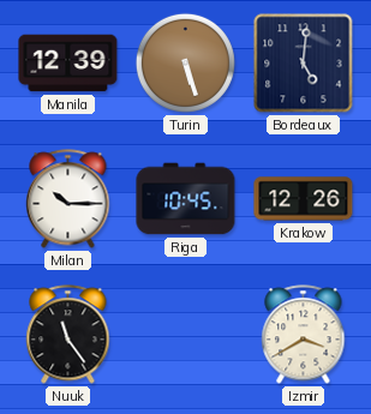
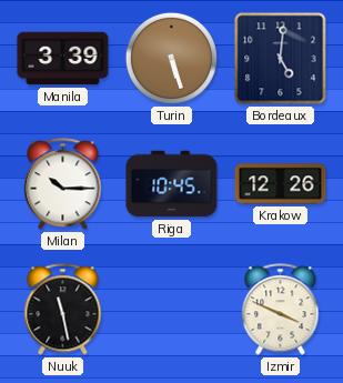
Manila: 12:39 -> 3:39 (63, 59)
Nuuk: 11:24 -> 11:28 (63, 310)
Izmir: 3:40 -> 3:49 (281, 310)
